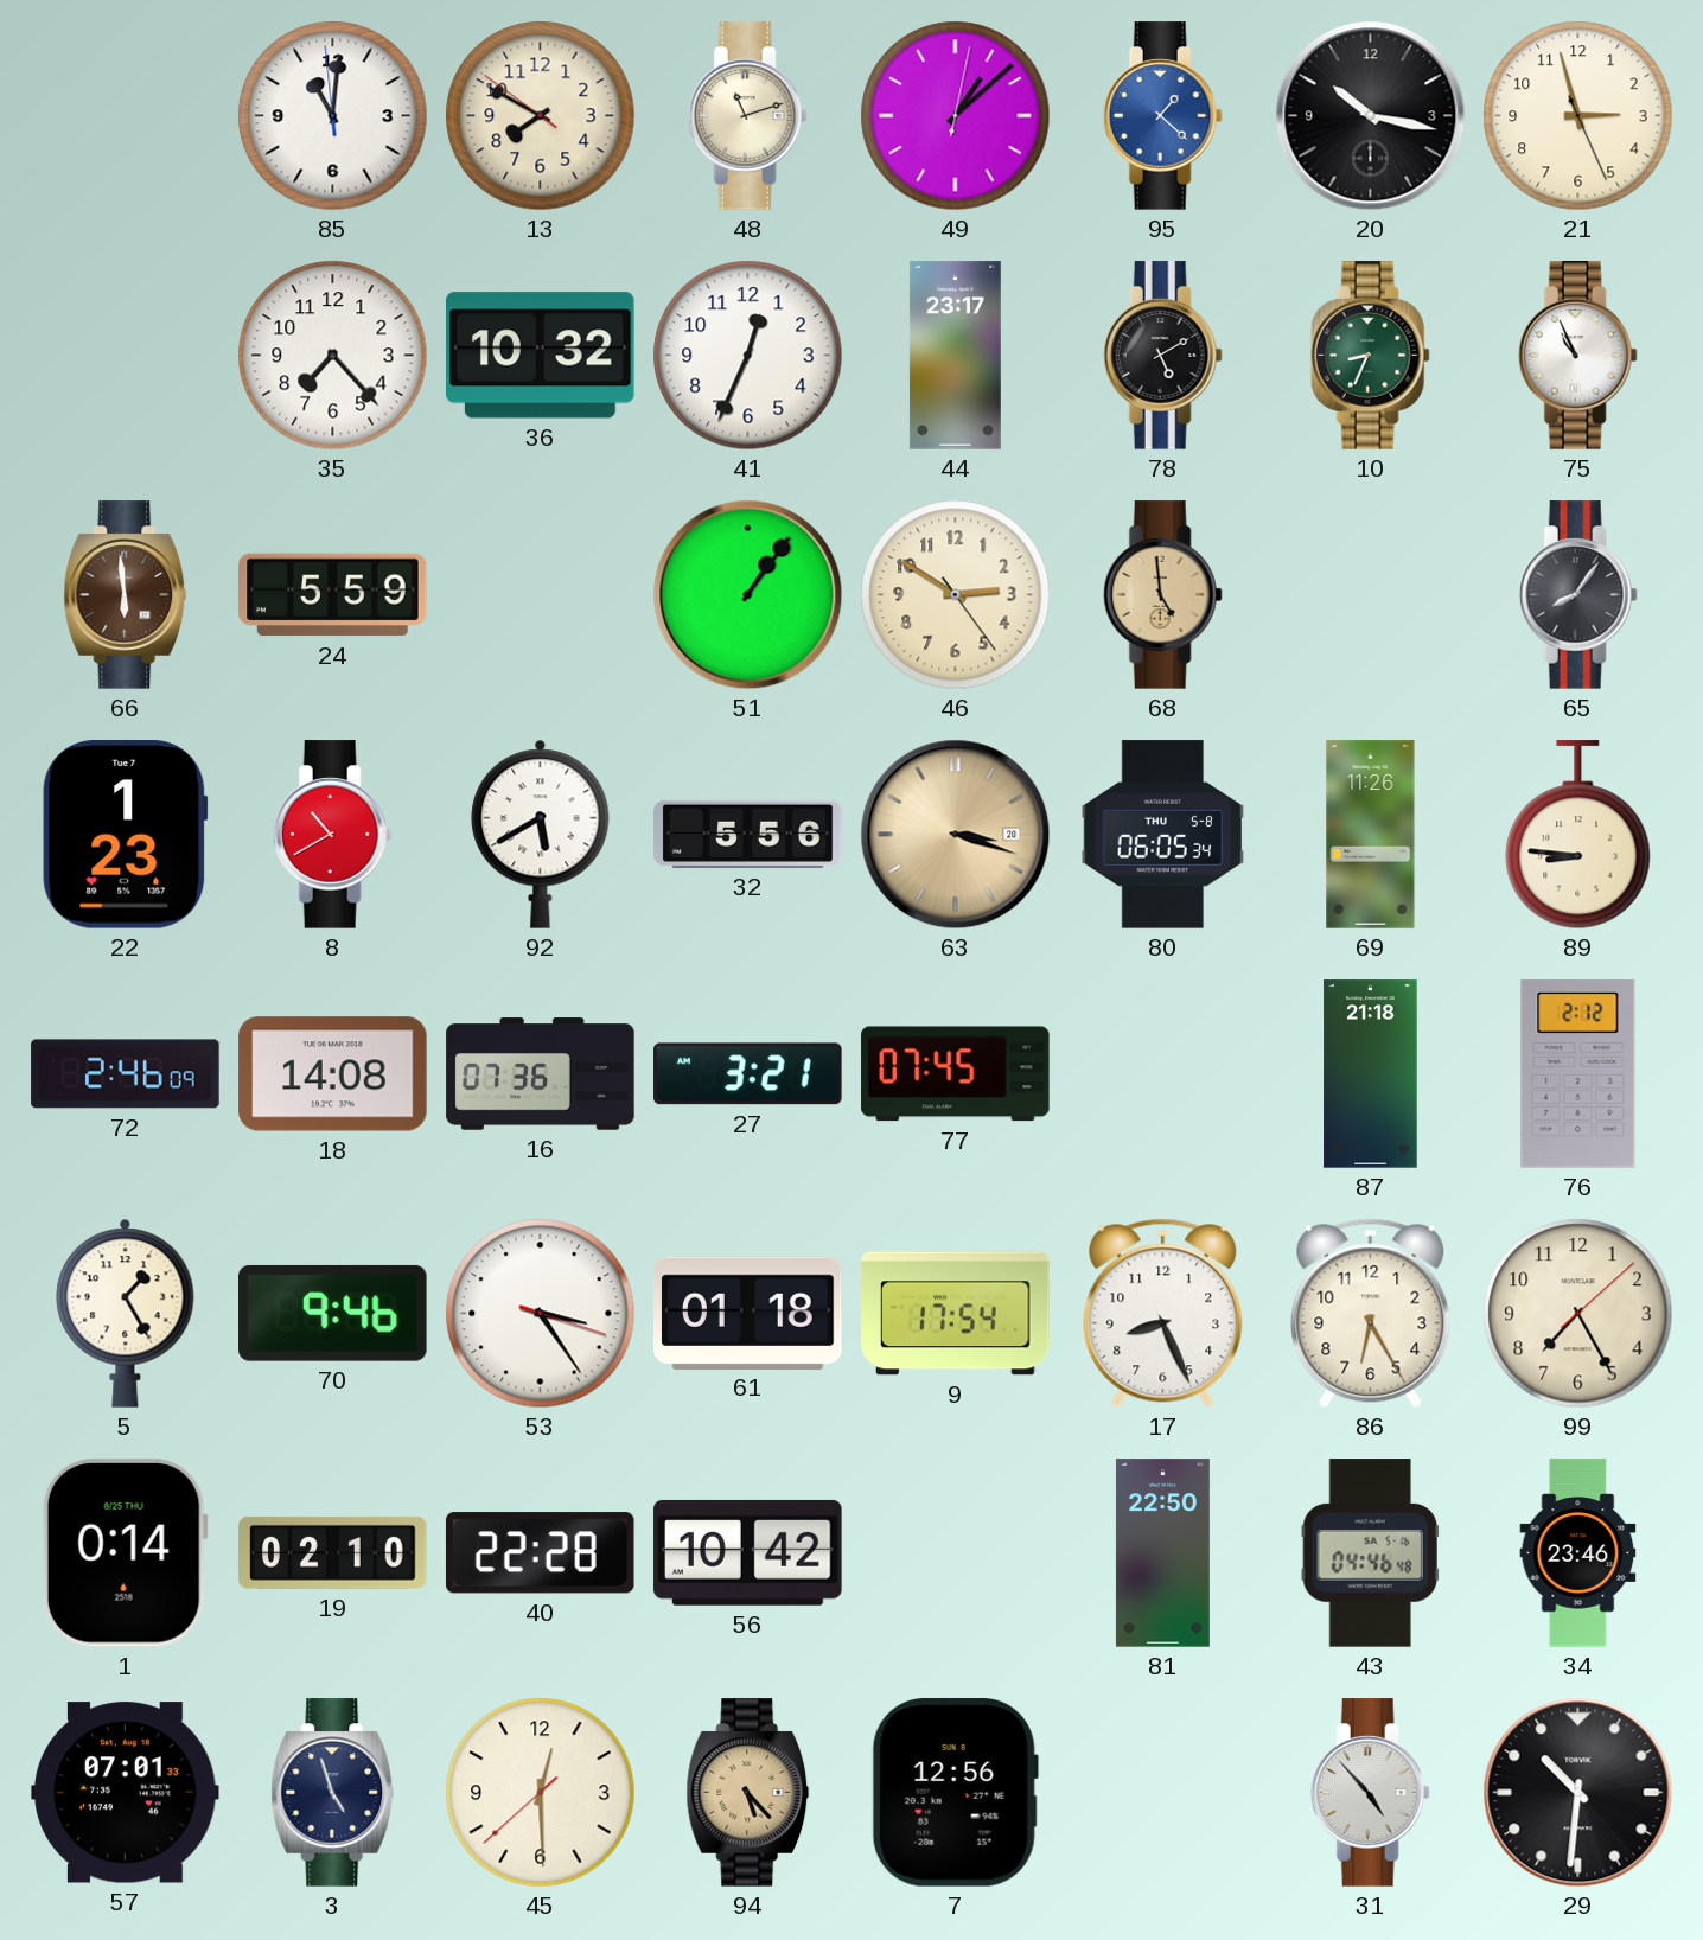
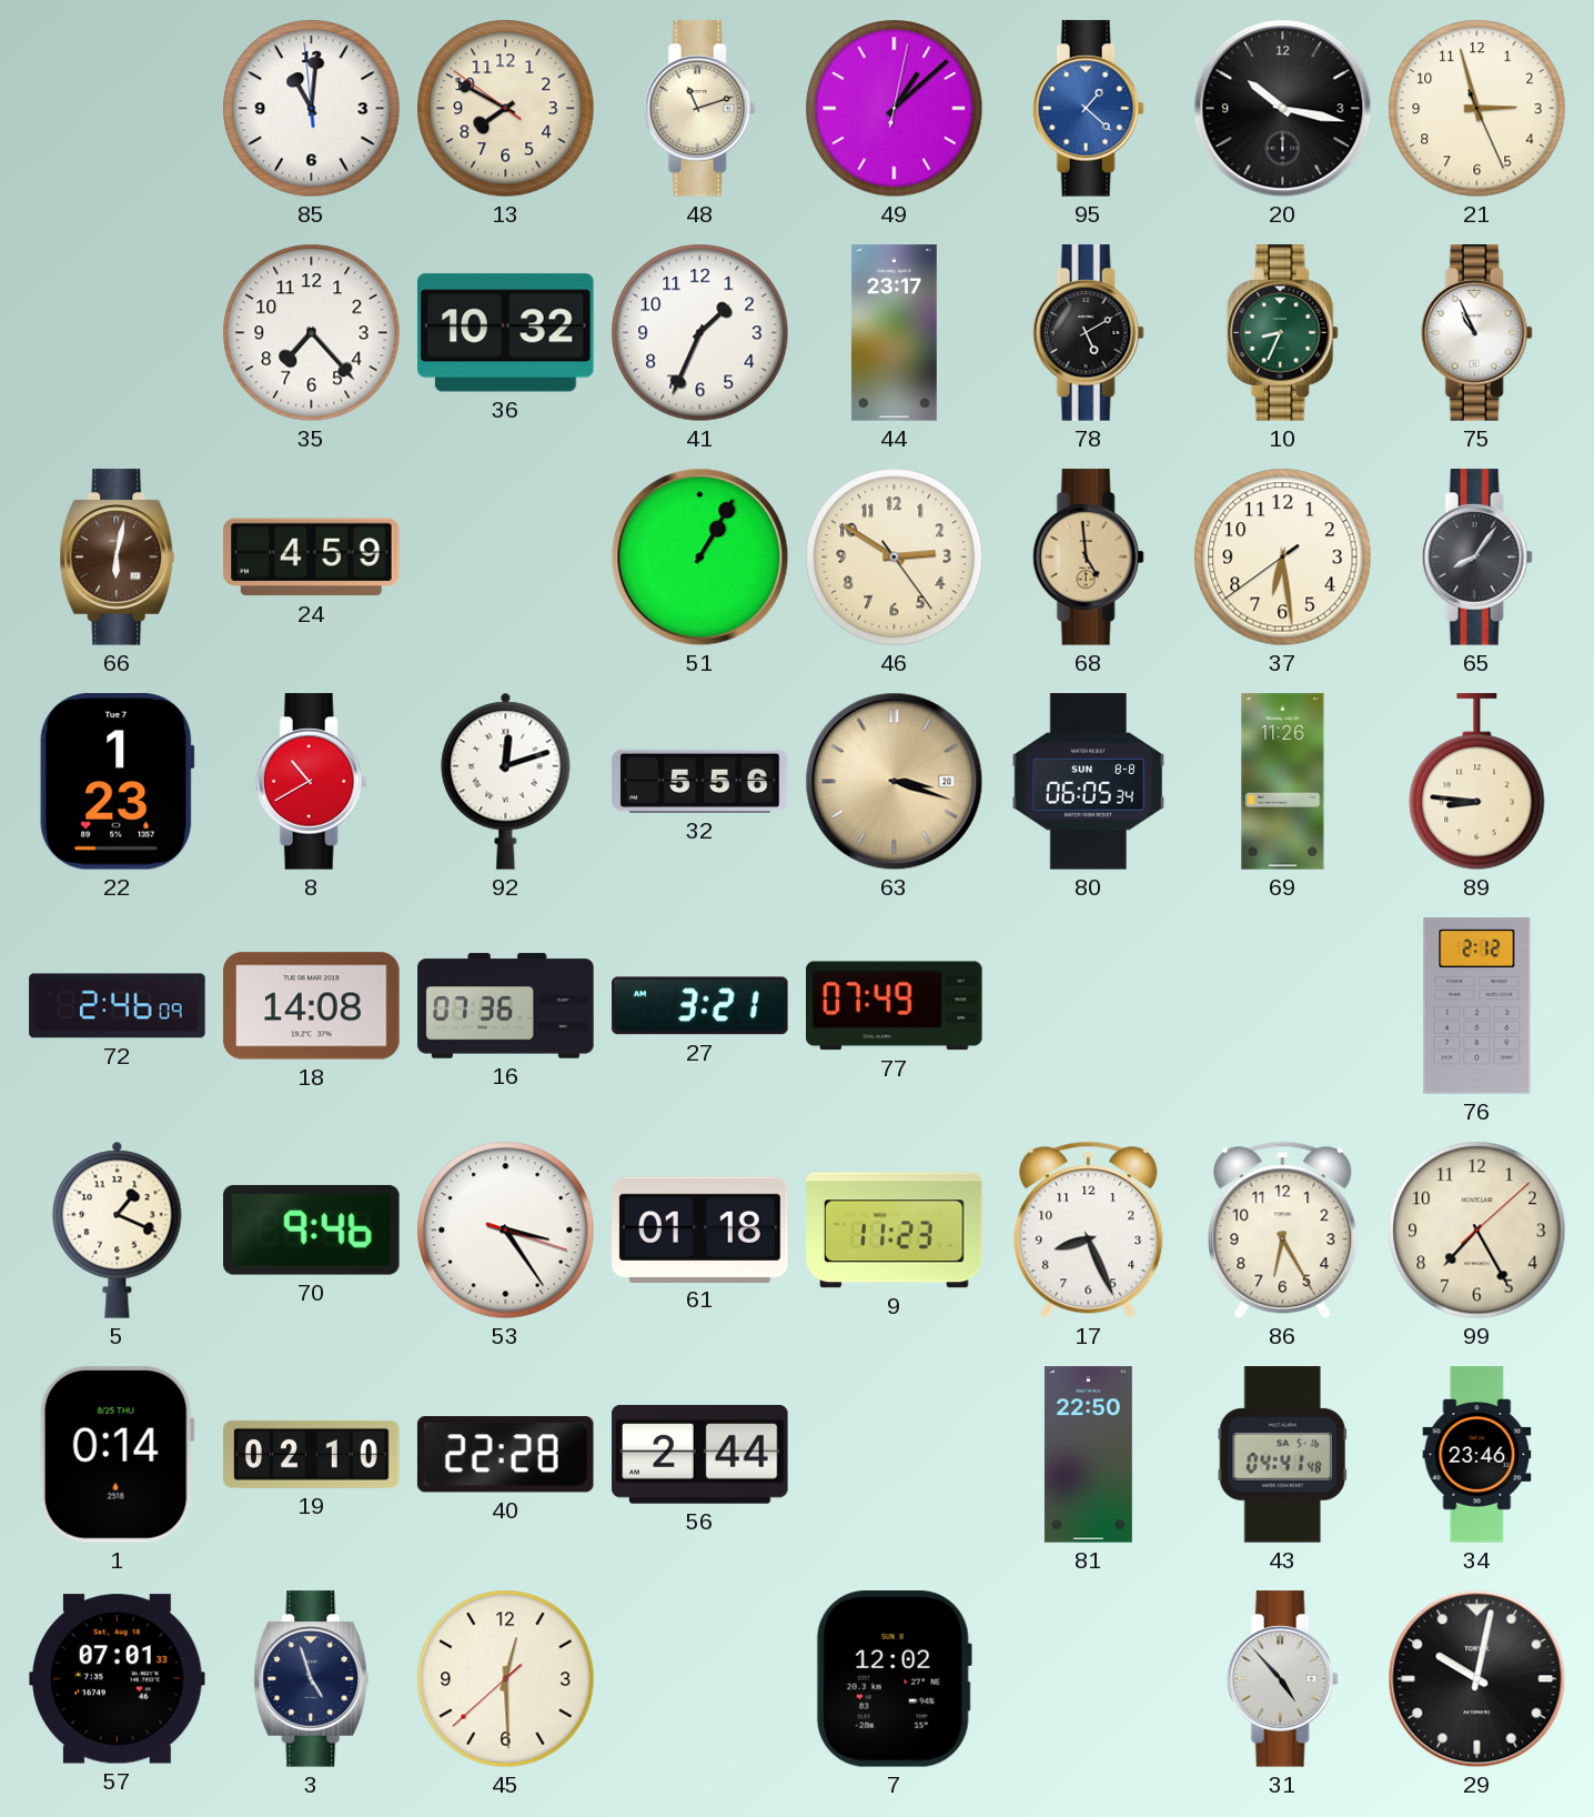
41: 12:34 -> 1:34 (700, 333)
66: 5:59 -> 6:02 (118, 558)
24: 5:59 -> 4:59 (312, 558)
51: 1:06 -> 1:05 (700, 558)
37: none -> 6:28 (1283, 558)
92: 5:40 -> 12:12 (506, 781)
80 date: THU 5-8 -> SUN 8-8 (1089, 782)
77: 07:45 -> 07:49 (895, 1006)
87: 21:18 -> none (1371, 1074)
5: 1:25 -> 1:19 (118, 1229)
9: 17:54 -> 11:23 (895, 1231)
56: 10:42 -> 2:44 (700, 1454)
43: 04:46 -> 04:41 (1282, 1455)
94: 5:23 -> none (748, 1793)
7: 12:56 -> 12:02 (894, 1679)
29: 10:31 -> 10:02 (1477, 1679)
